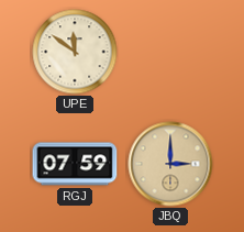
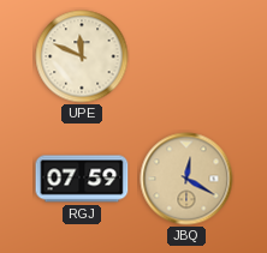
UPE: 11:51 -> 11:49 (82, 56)
JBQ: 3:00 -> 12:20 (186, 179)
